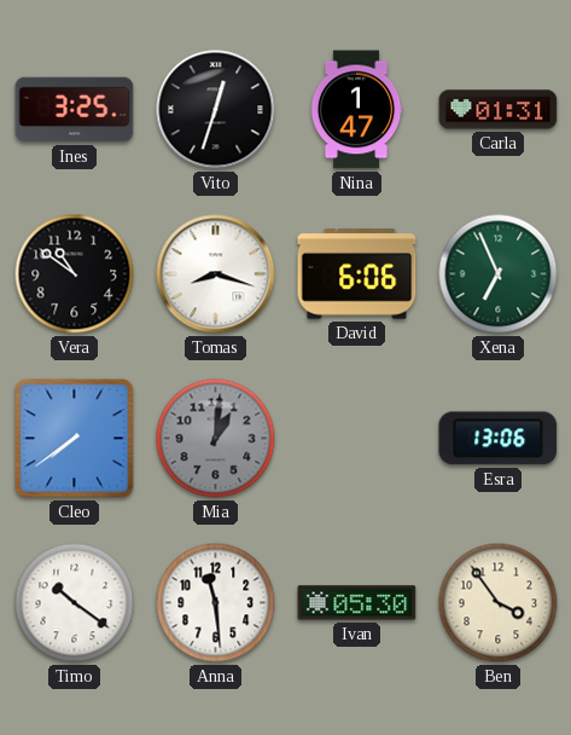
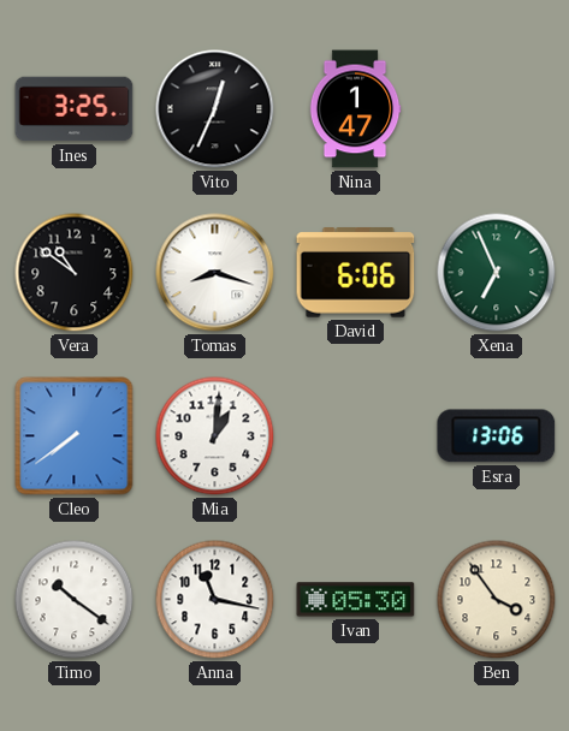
Vito: 12:33 -> 12:34 (215, 109)
Carla: 01:31 -> none (499, 110)
Mia dial: grey -> white (215, 436)
Anna: 11:29 -> 11:17 (215, 600)
